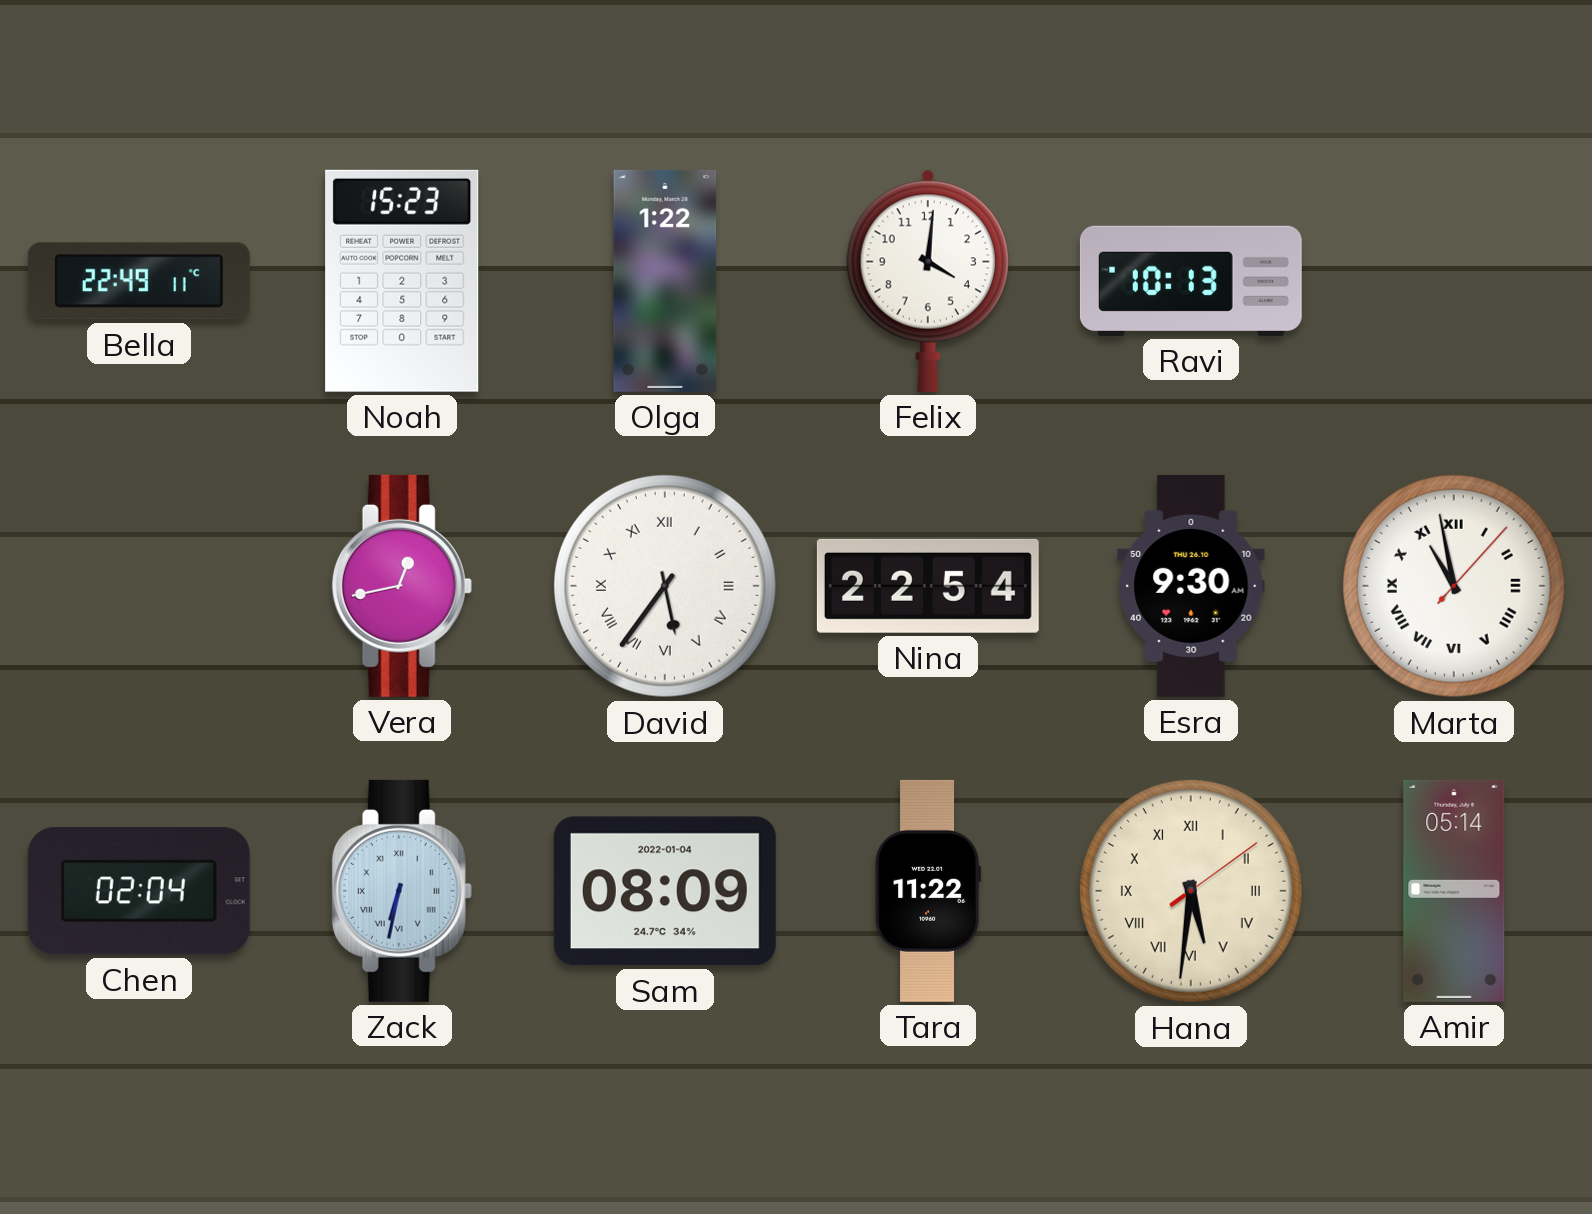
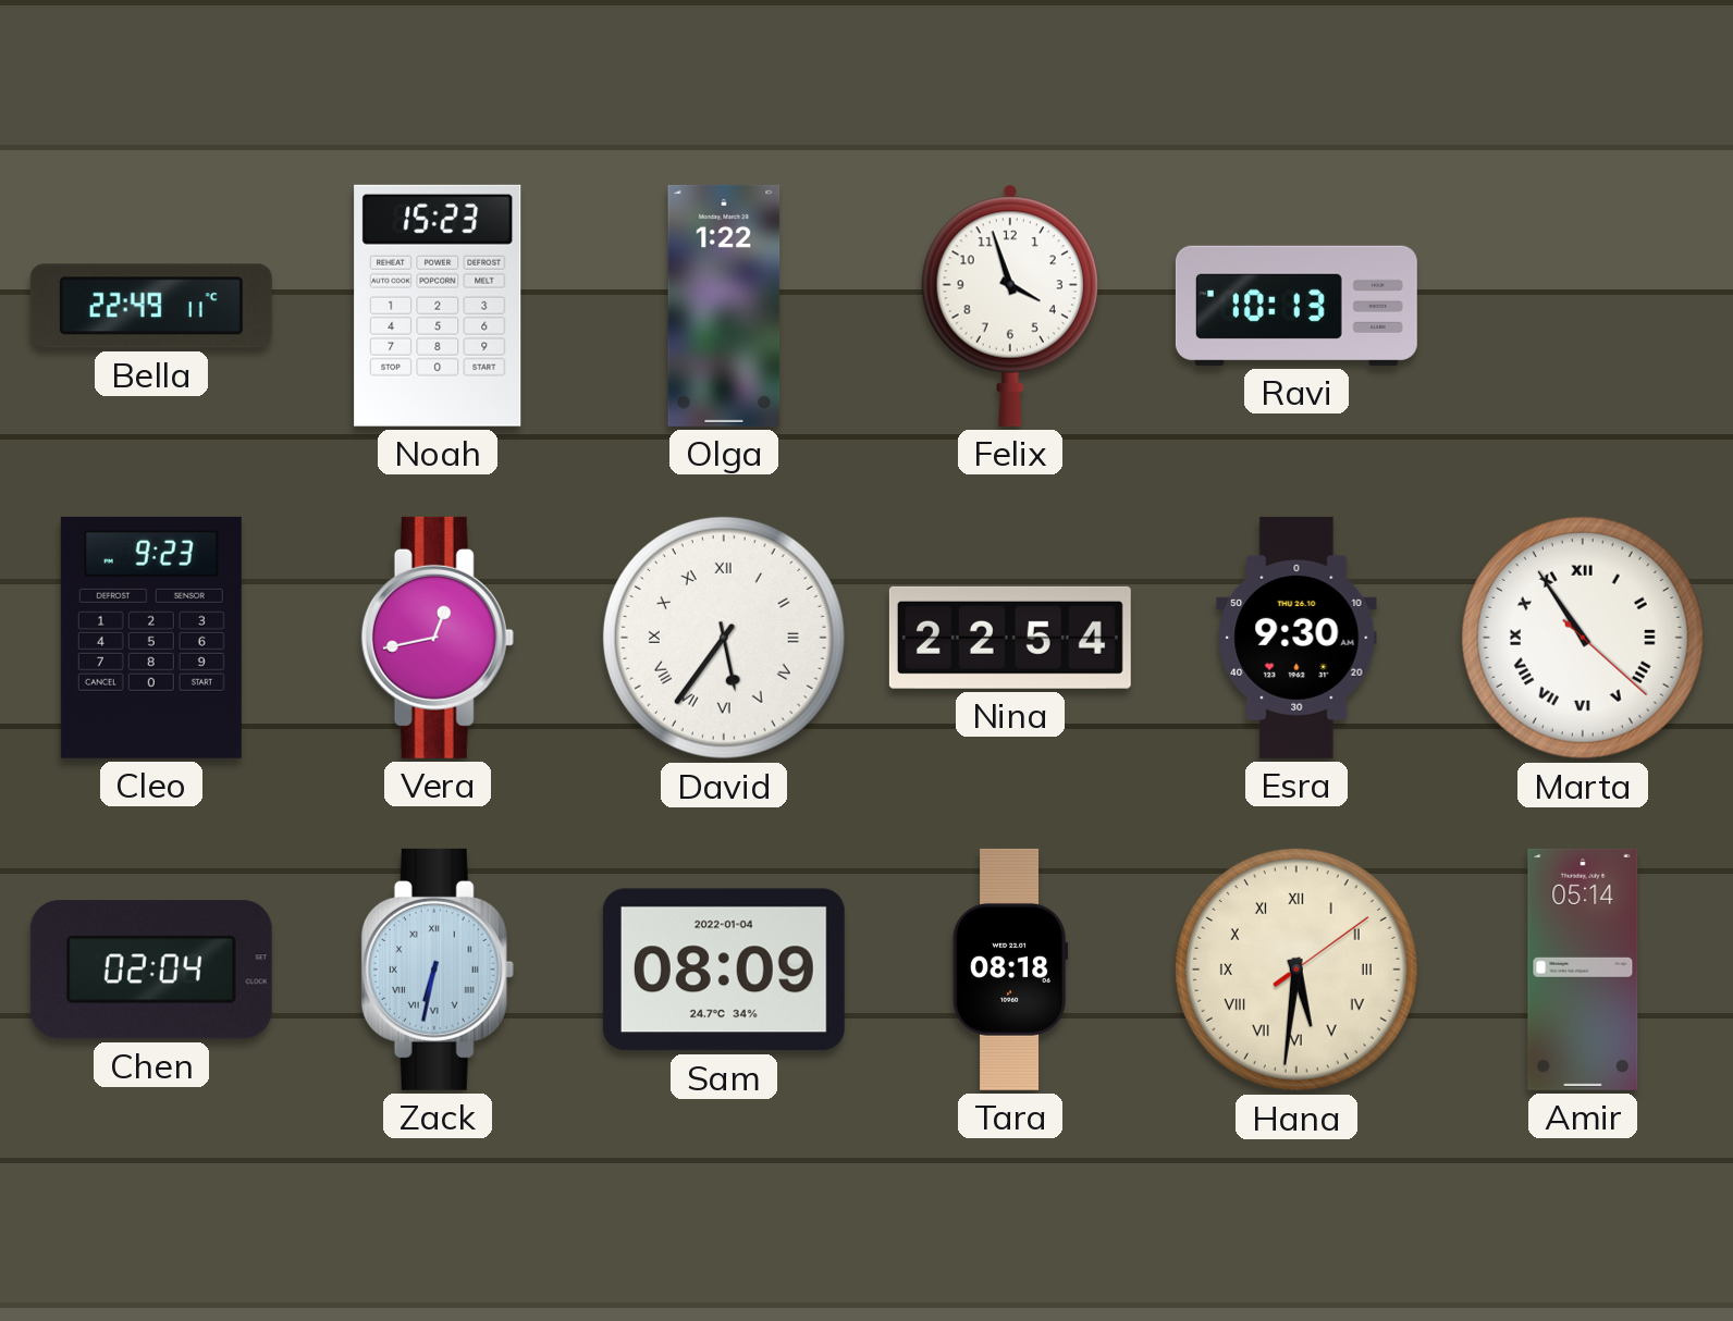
Felix: 4:01 -> 3:57 (1010, 306)
Cleo: none -> 9:23 (151, 638)
Marta: 10:58 -> 10:54 (1583, 638)
Tara: 11:22 -> 08:18 (1010, 970)
